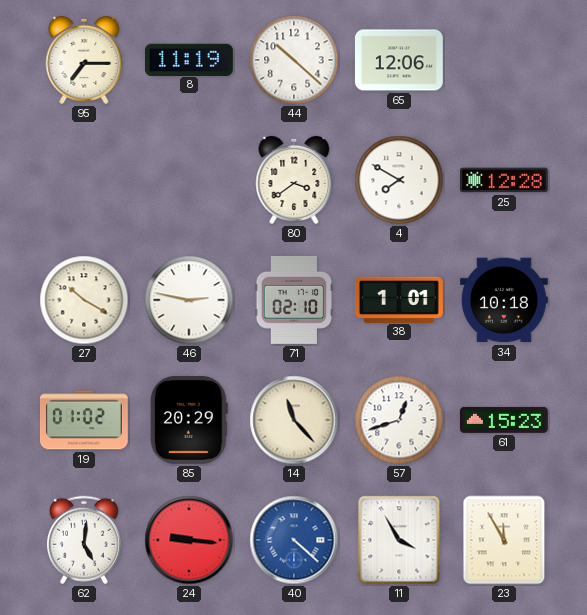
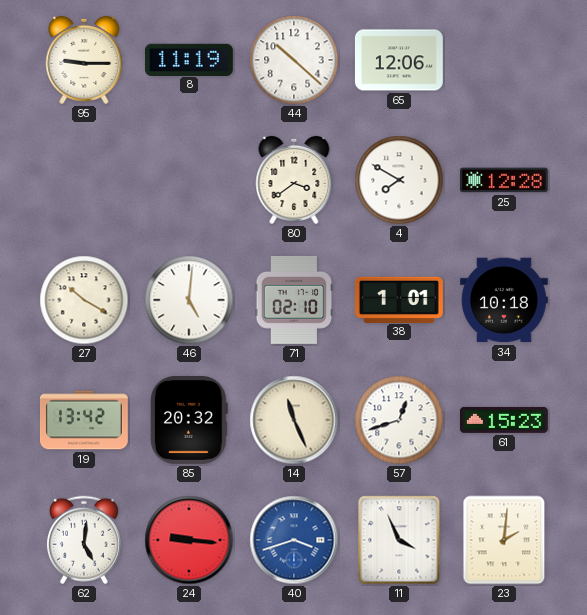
95: 7:15 -> 9:15 (84, 60)
46: 2:47 -> 5:01 (189, 300)
19: 01:02 -> 13:42 (84, 420)
85: 20:29 -> 20:32 (190, 420)
14: 11:23 -> 11:26 (294, 420)
40: 4:22 -> 3:42 (294, 540)
11: 3:55 -> 3:56 (399, 540)
23: 11:55 -> 2:01 (504, 540)
